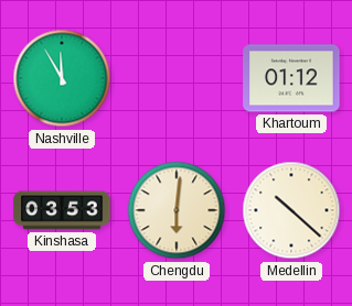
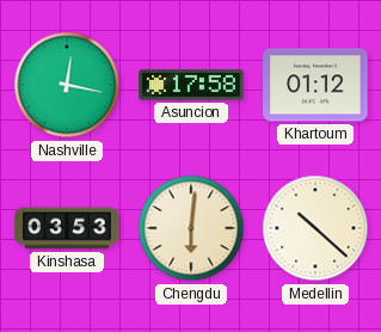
Nashville: 11:55 -> 12:17 (67, 85)
Asuncion: none -> 17:58 (191, 85)
